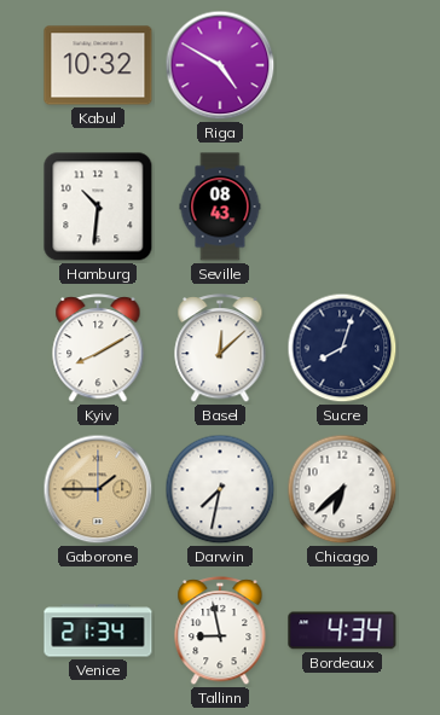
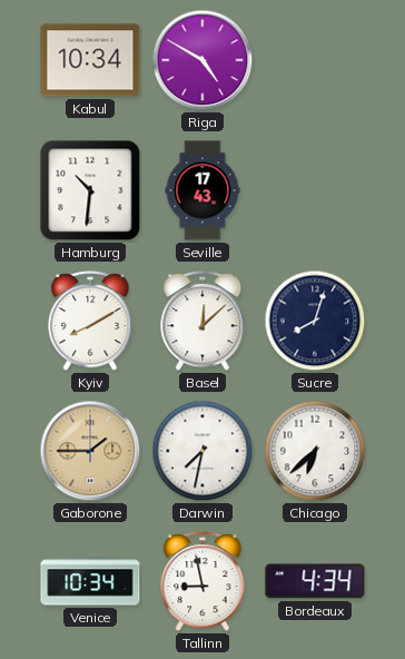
Kabul: 10:32 -> 10:34 (90, 60)
Seville: 08:43 -> 17:43 (202, 190)
Venice: 21:34 -> 10:34 (90, 581)
